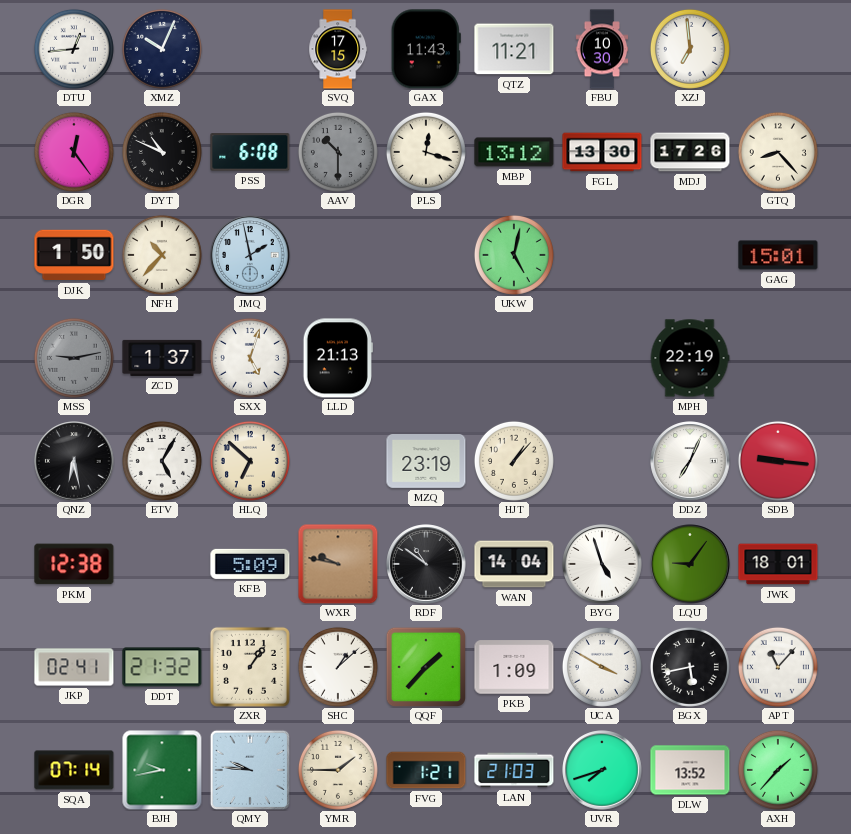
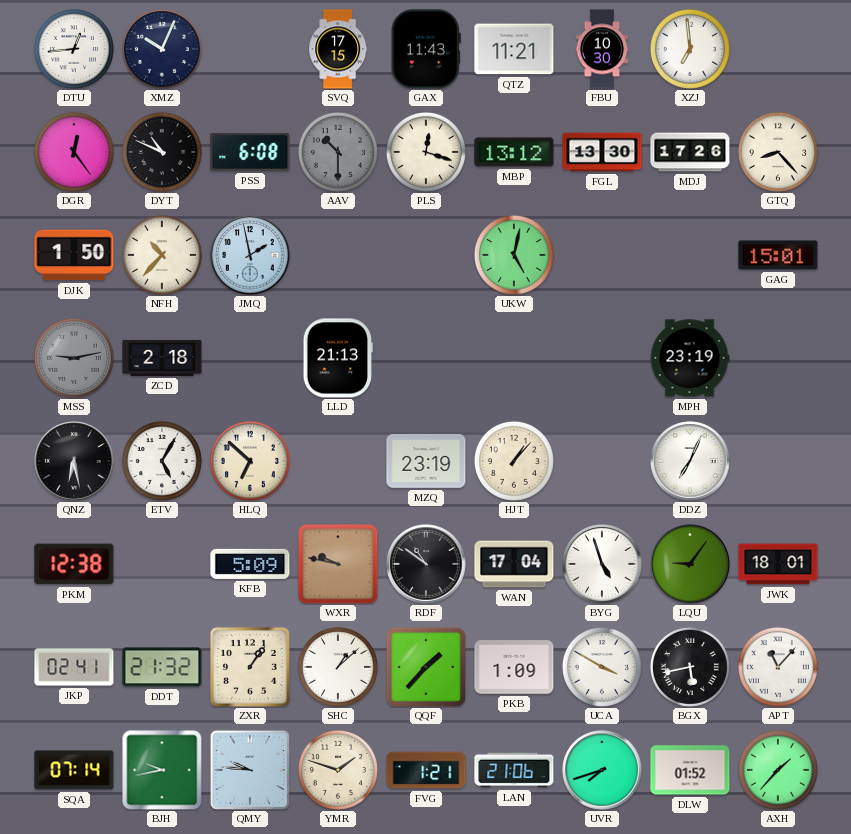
ZCD: 1:37 -> 2:18 (162, 358)
SXX: 5:03 -> none (250, 358)
MPH: 22:19 -> 23:19 (690, 358)
SDB: 9:16 -> none (778, 461)
WAN: 14:04 -> 17:04 (514, 564)
YMR: 1:45 -> 1:48 (338, 770)
LAN: 21:03 -> 21:06 (514, 770)
DLW: 13:52 -> 01:52 (690, 770)
